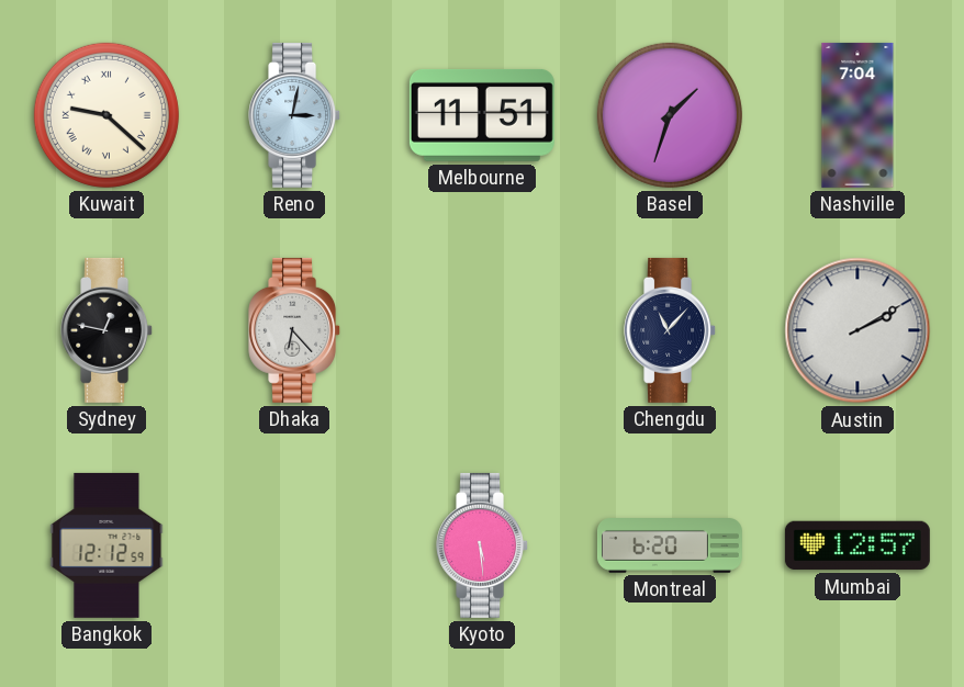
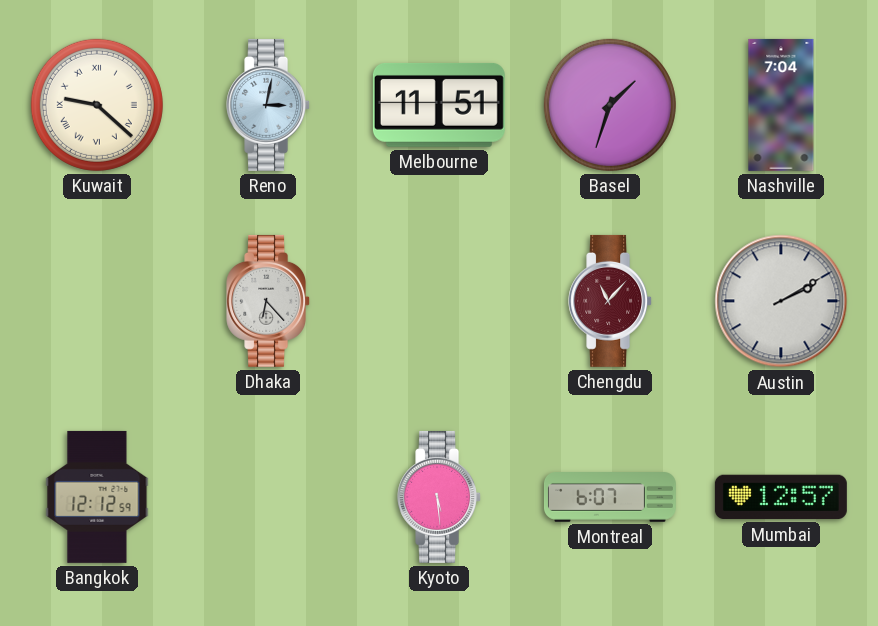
Sydney: 12:47 -> none (108, 330)
Chengdu dial: navy -> burgundy (611, 301)
Montreal: 6:20 -> 6:07 (610, 498)
